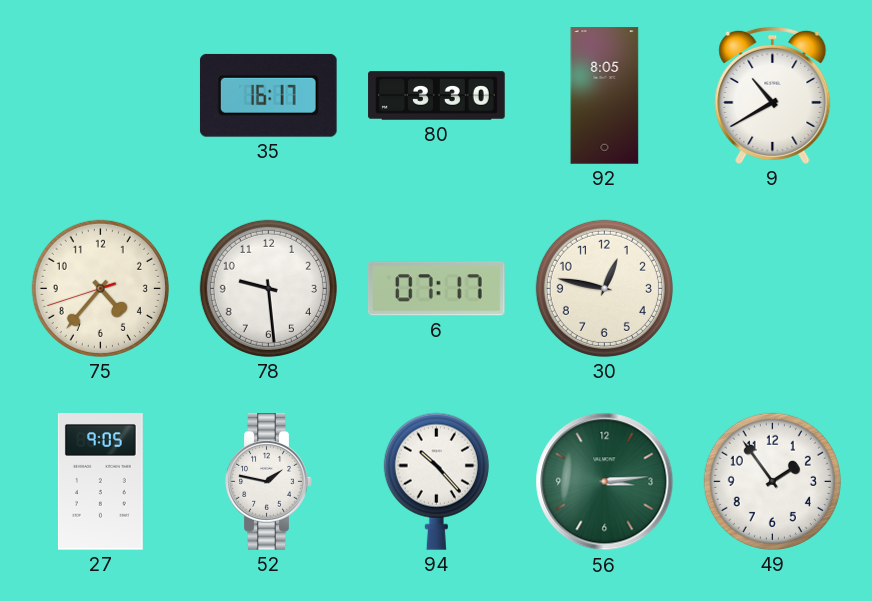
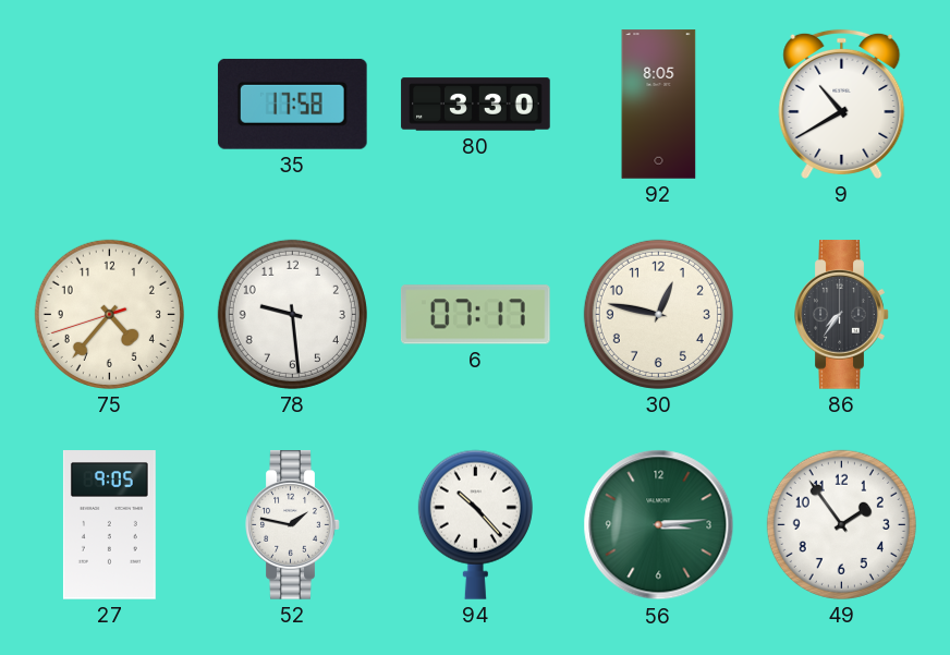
35: 16:17 -> 17:58 (292, 104)
86: none -> 7:36 (842, 315)
